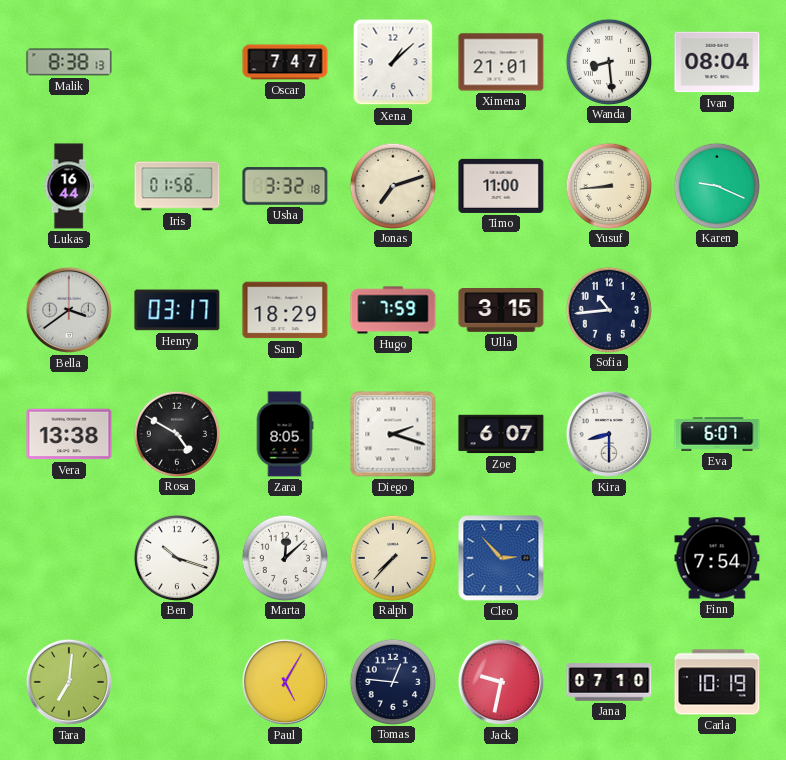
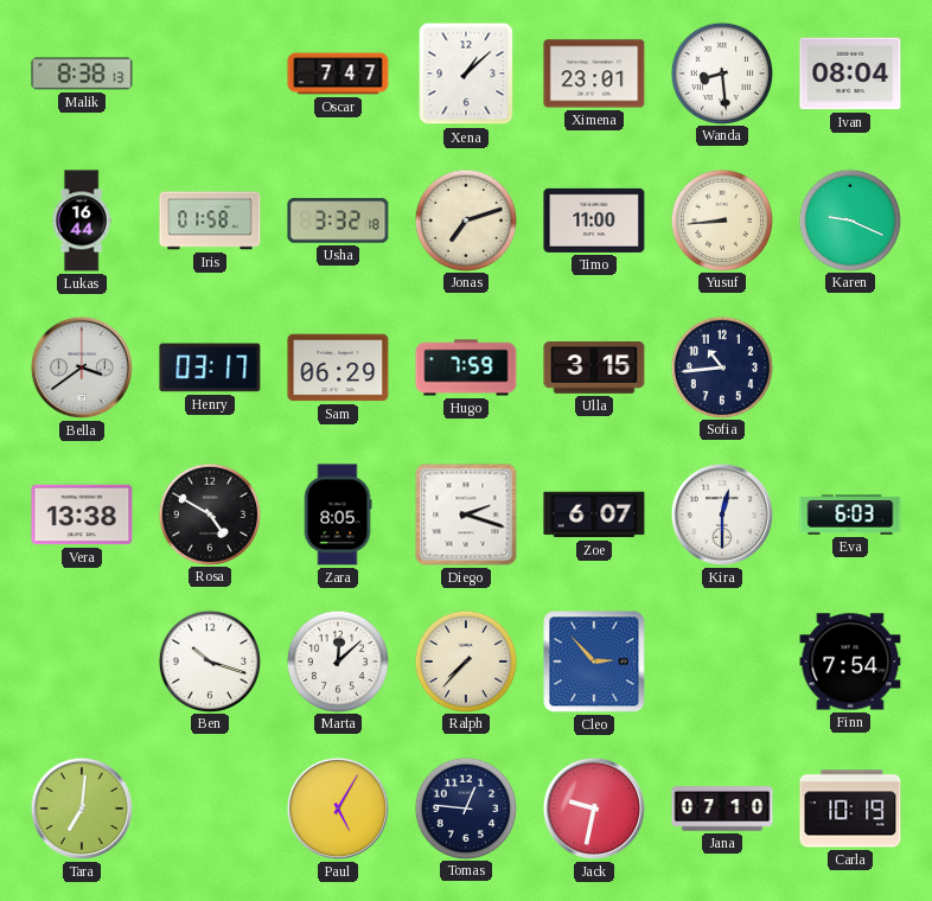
Ximena: 21:01 -> 23:01 (594, 74)
Sam: 18:29 -> 06:29 (338, 368)
Kira: 8:30 -> 12:30 (722, 515)
Eva: 6:07 -> 6:03 (850, 515)
